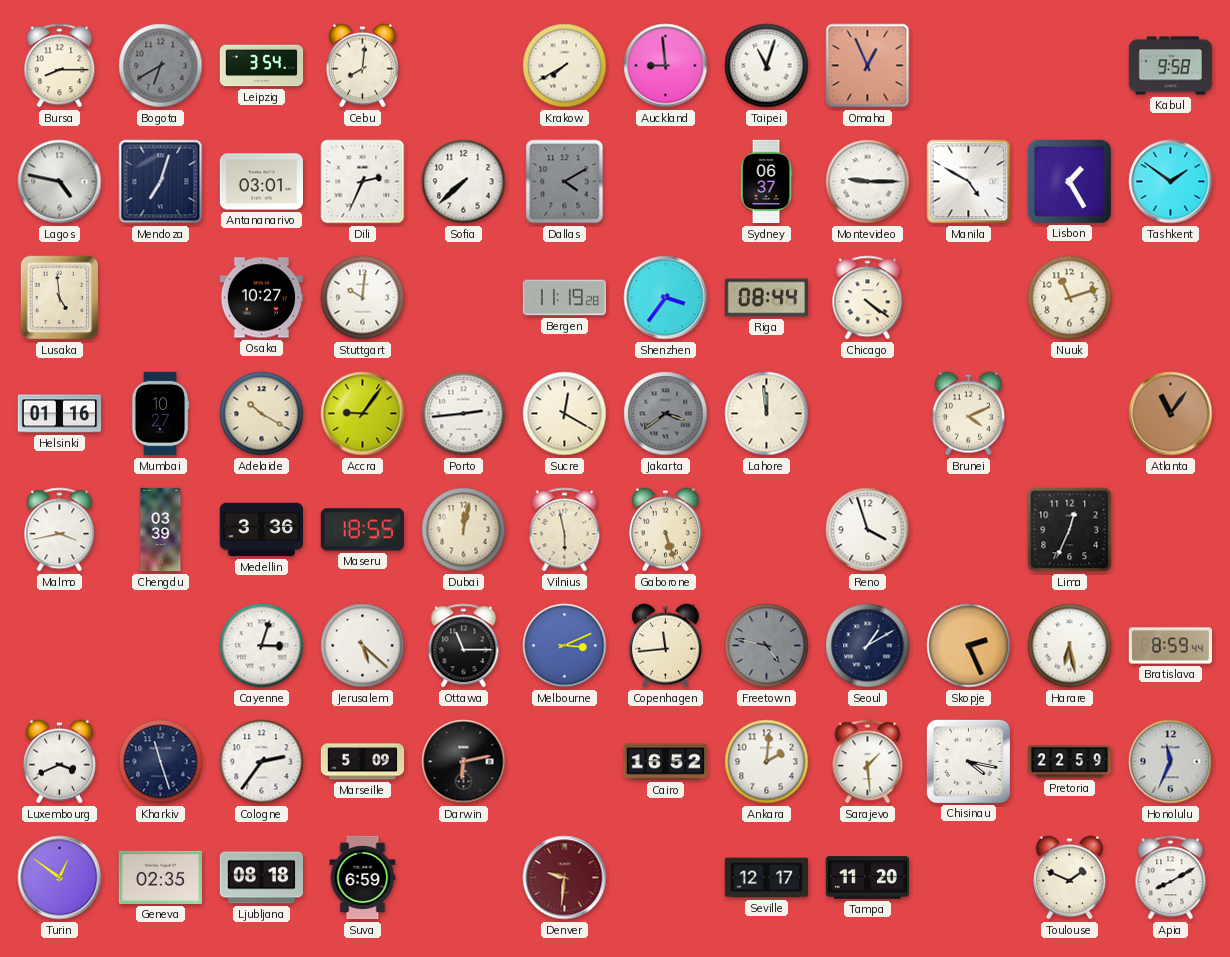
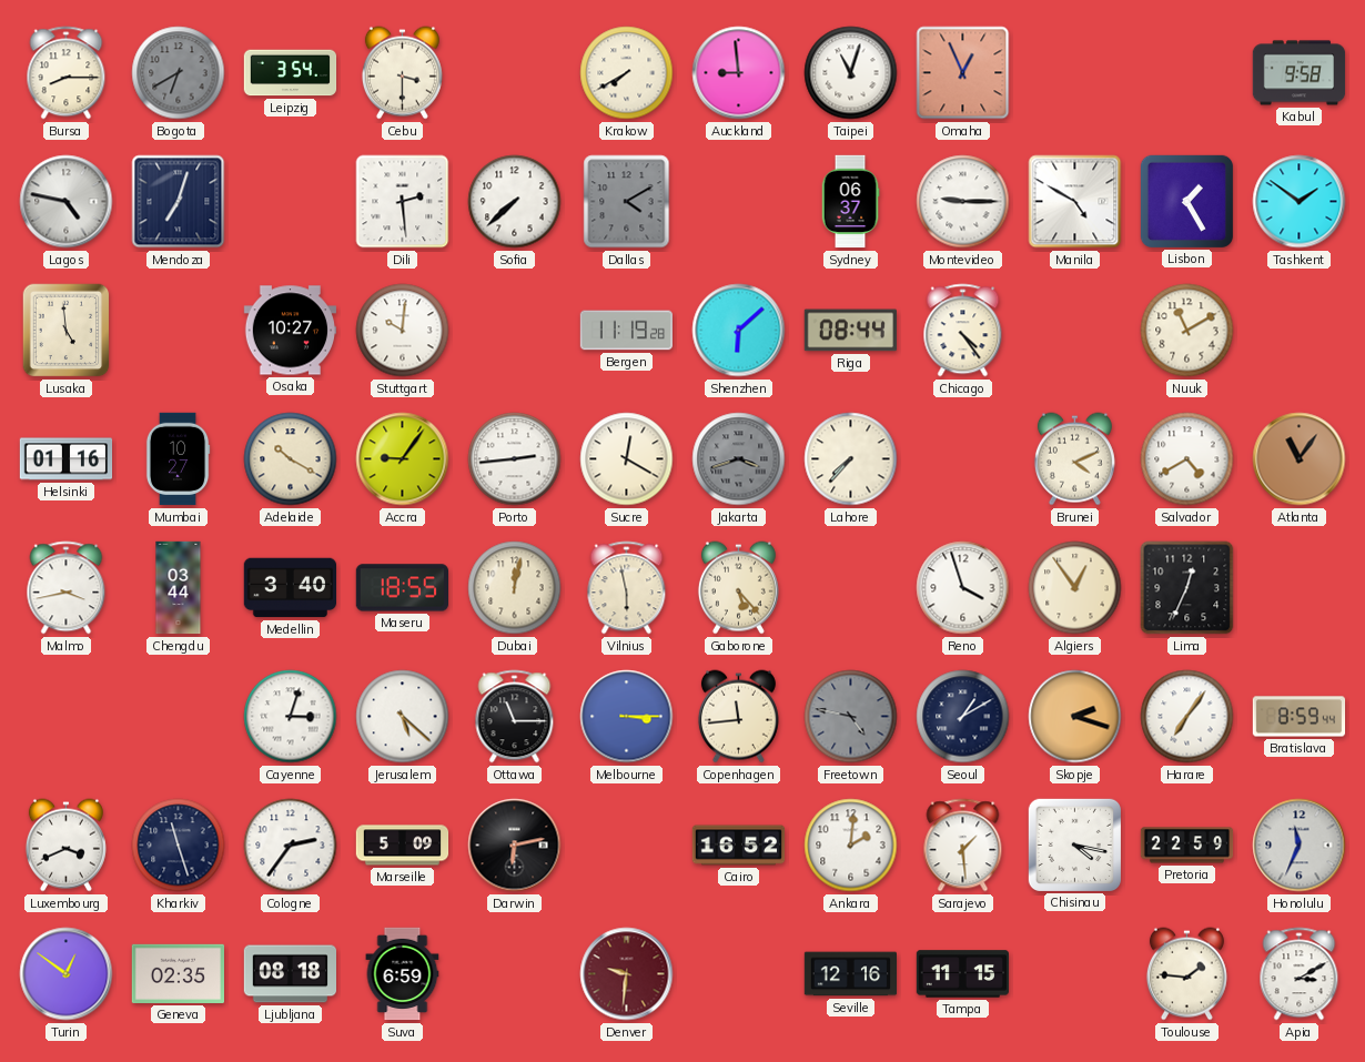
Cebu: 8:01 -> 3:30 (402, 73)
Antananarivo: 03:01 -> none (261, 182)
Dili: 2:34 -> 2:29 (403, 202)
Shenzhen: 3:36 -> 6:08 (739, 331)
Chicago: 4:21 -> 4:24 (963, 331)
Nuuk: 11:12 -> 11:10 (1187, 331)
Jakarta: 3:39 -> 3:42 (739, 459)
Lahore: 11:59 -> 7:37 (851, 459)
Salvador: none -> 4:40 (1187, 459)
Chengdu: 03:39 -> 03:44 (179, 588)
Medellin: 3:36 -> 3:40 (290, 588)
Gaborone: 5:27 -> 5:23 (738, 588)
Algiers: none -> 12:54 (1075, 588)
Melbourne: 3:11 -> 3:15 (627, 717)
Skopje: 2:26 -> 2:18 (1075, 717)
Harare: 6:28 -> 7:06 (1187, 717)
Seville: 12:17 -> 12:16 (850, 974)
Tampa: 11:20 -> 11:15 (963, 974)
Toulouse: 1:49 -> 1:46 (1186, 974)
Apia: 8:10 -> 3:10 (1300, 974)
